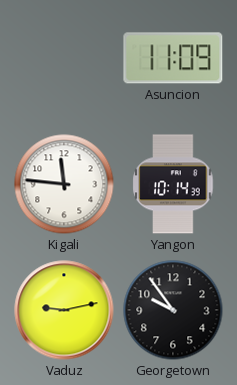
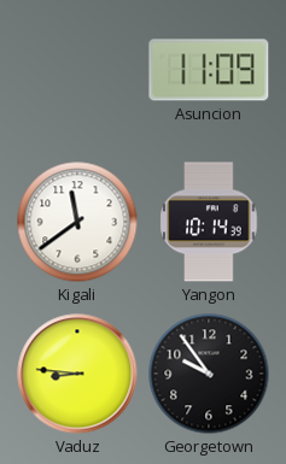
Kigali: 11:46 -> 11:39 (77, 222)
Vaduz: 9:13 -> 8:46 (77, 374)
